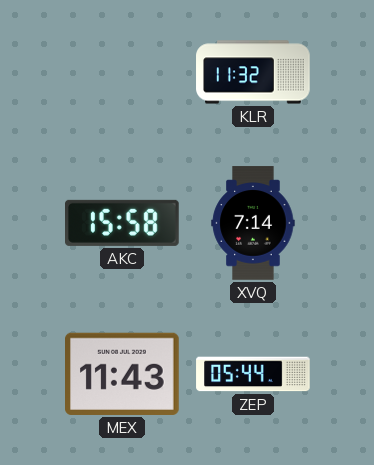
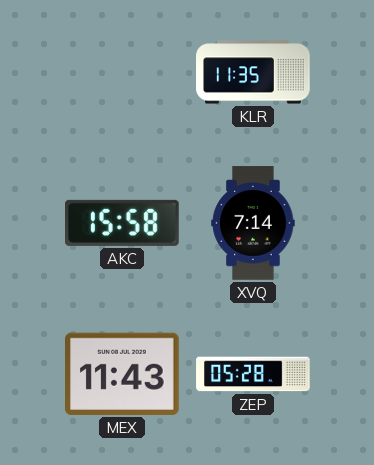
KLR: 11:32 -> 11:35 (253, 72)
ZEP: 05:44 -> 05:28 (253, 374)
